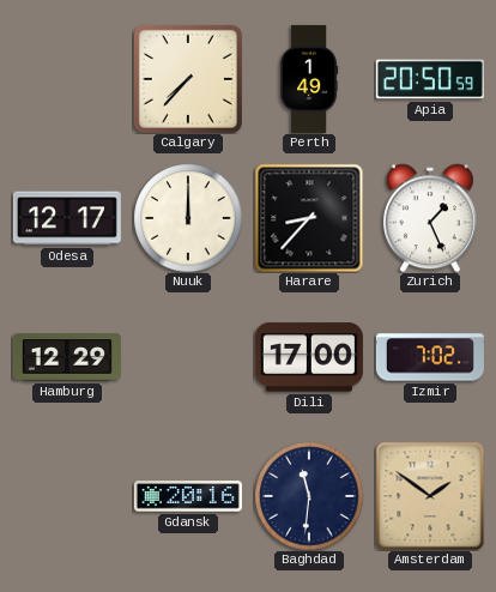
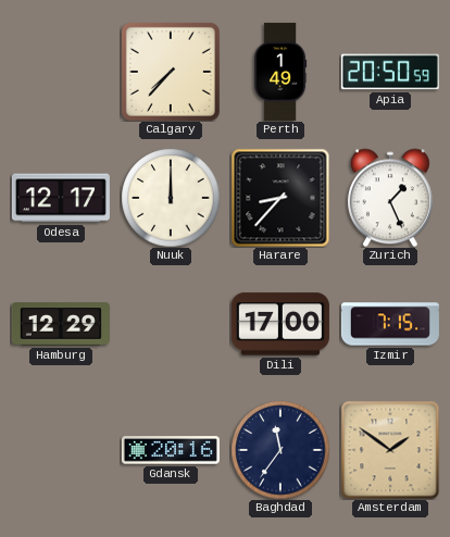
Izmir: 7:02 -> 7:15 (390, 324)
Baghdad: 11:31 -> 11:36 (280, 450)
